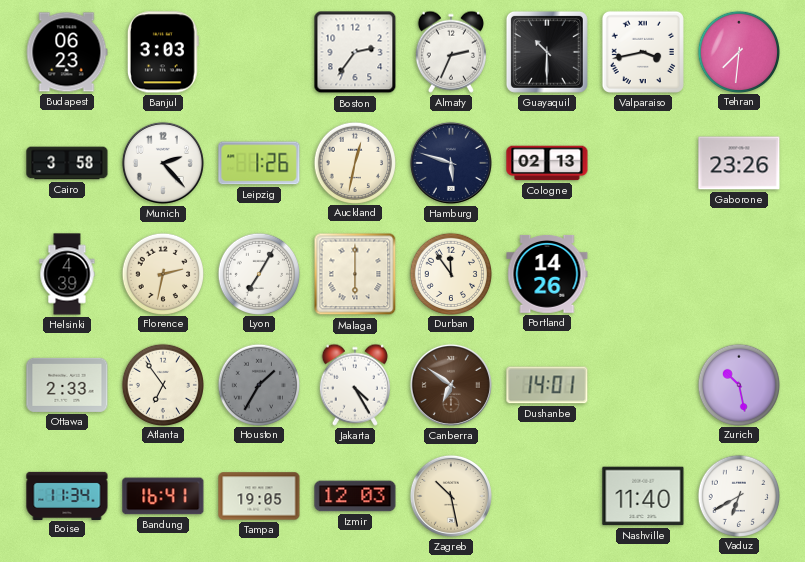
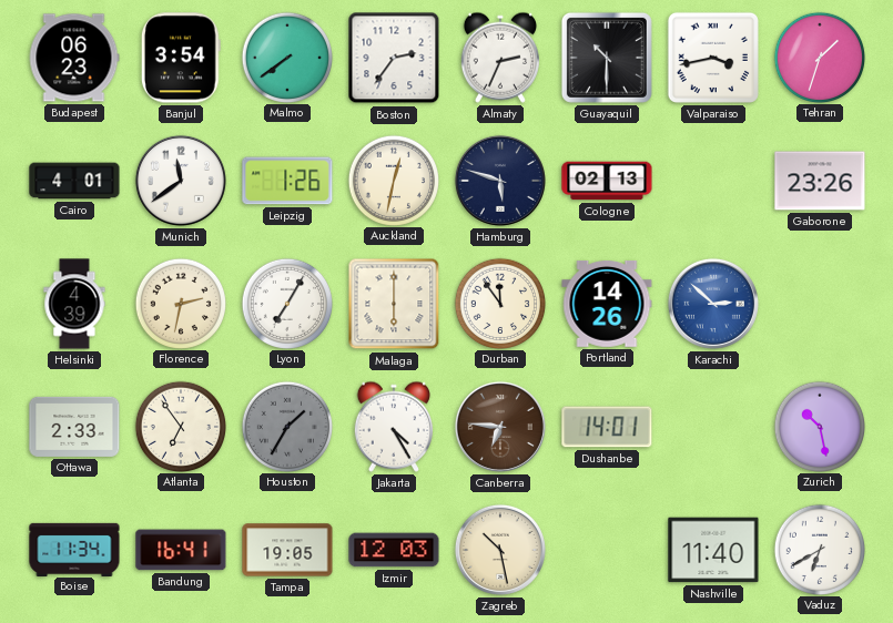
Banjul: 3:03 -> 3:54 (181, 58)
Malmo: none -> 7:39 (286, 57)
Tehran: 7:31 -> 1:33 (819, 57)
Cairo: 3:58 -> 4:01 (74, 181)
Munich: 2:23 -> 11:39 (181, 181)
Karachi: none -> 2:52 (713, 304)
Canberra: 6:51 -> 6:46 (500, 427)
